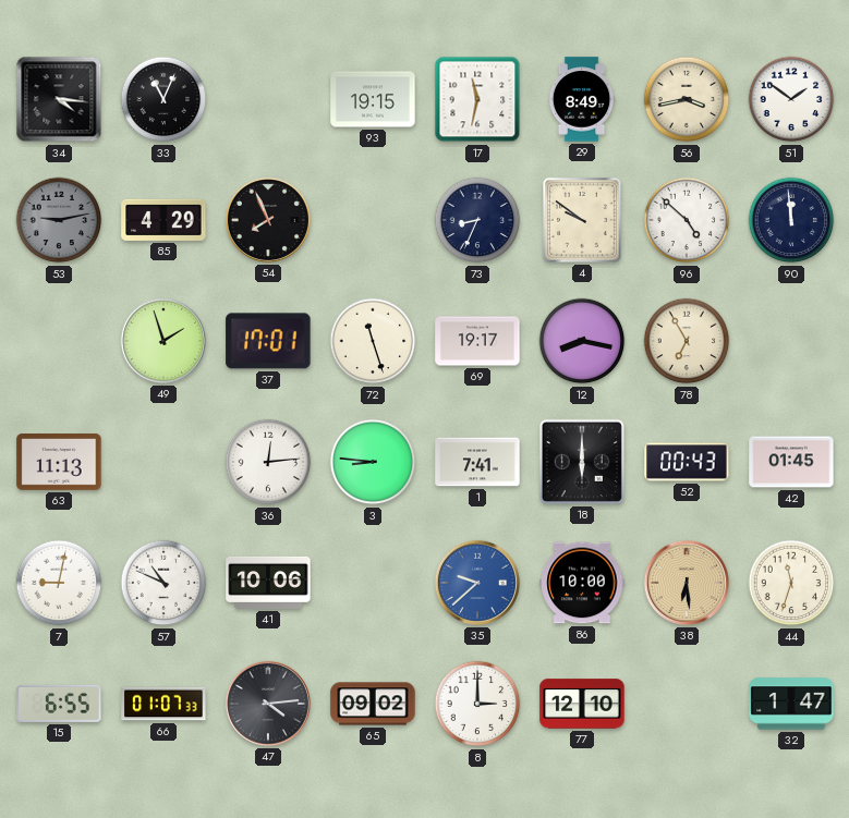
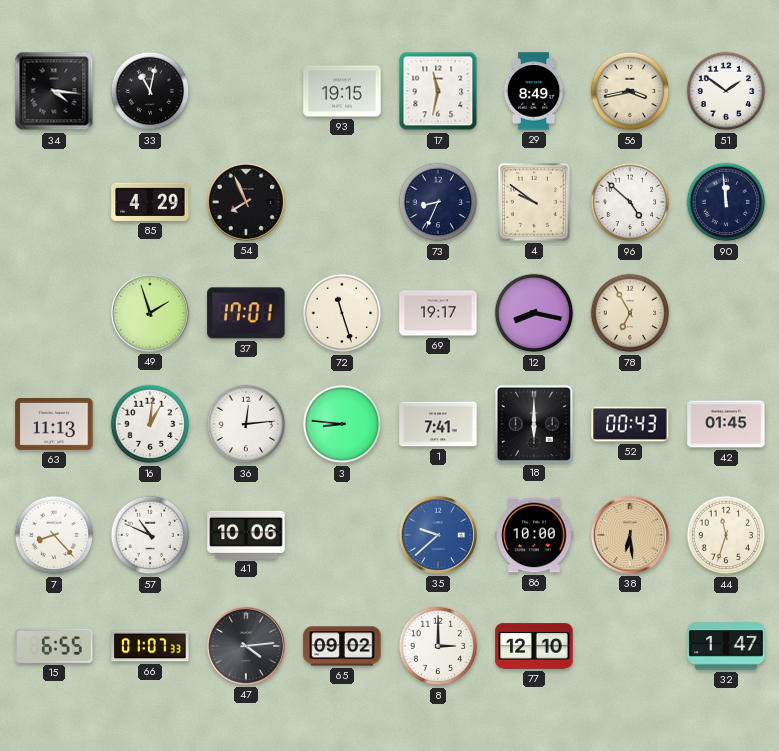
33: 11:04 -> 11:02 (150, 91)
53: 9:13 -> none (59, 220)
16: none -> 1:01 (150, 424)
7: 9:02 -> 8:23 (54, 535)
